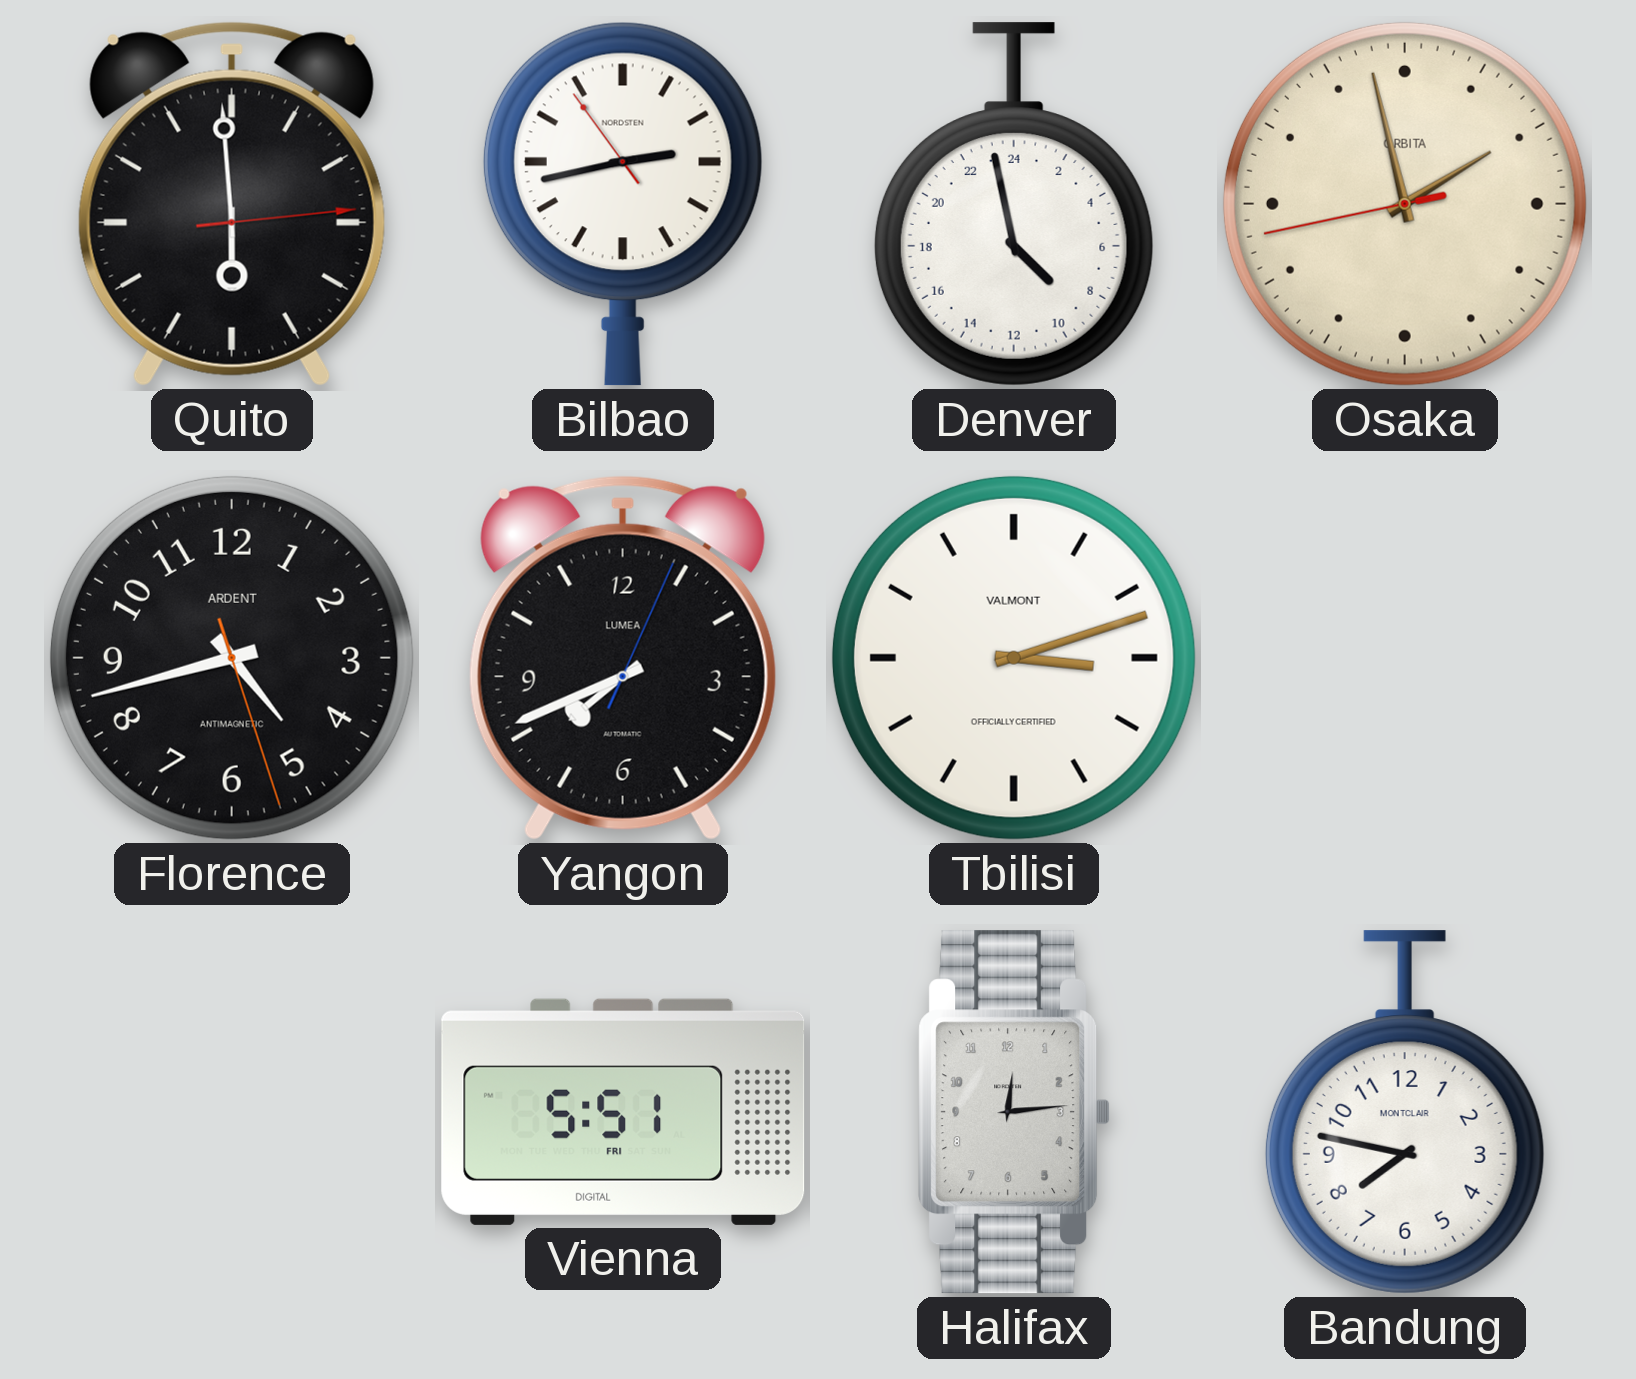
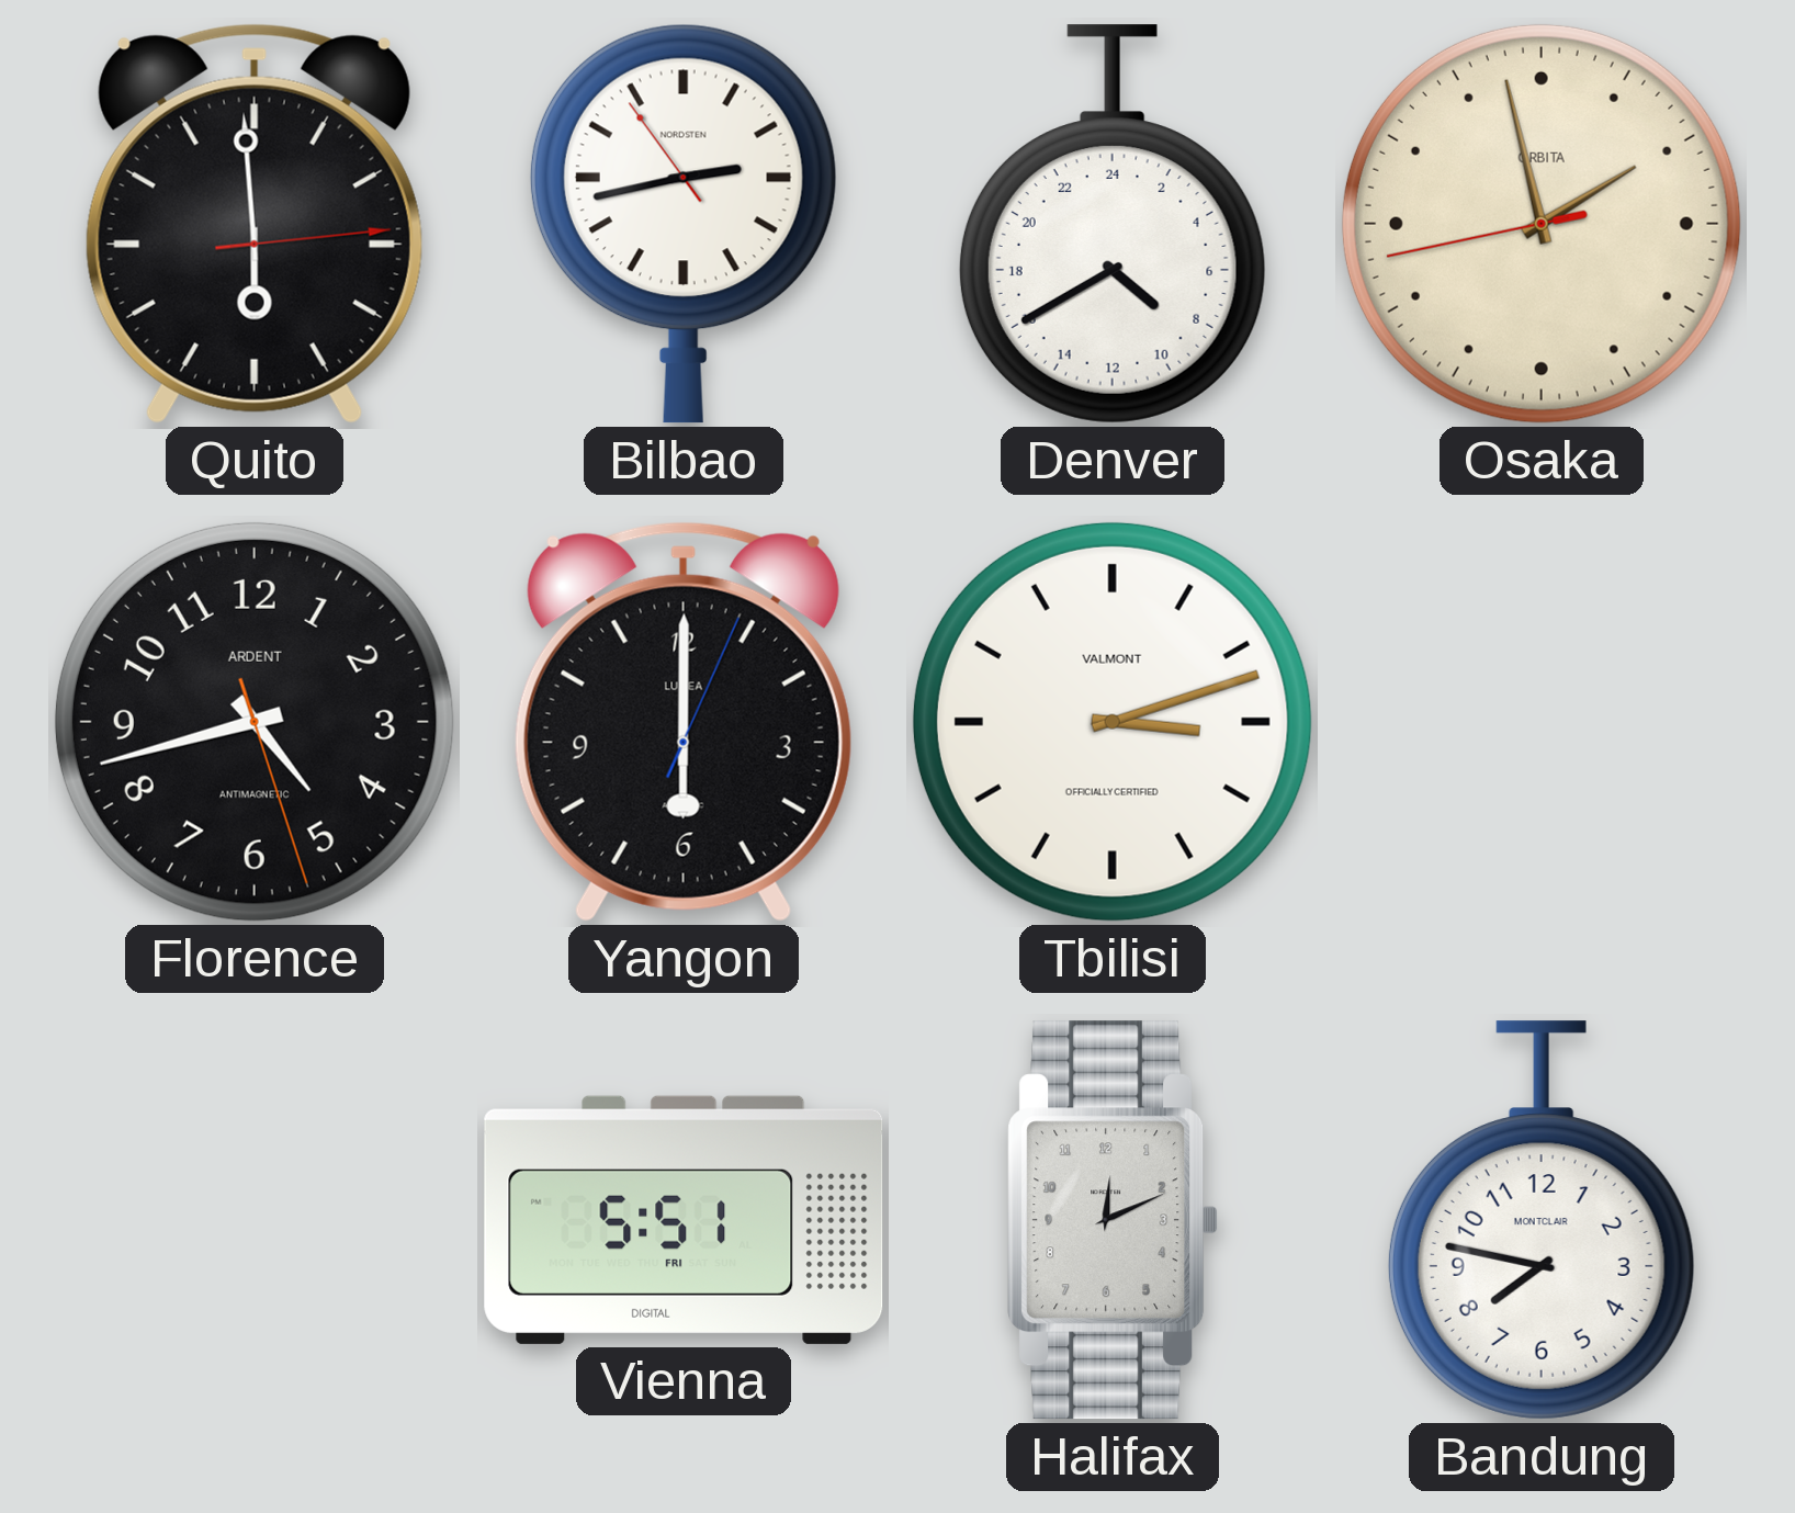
Denver: 8:58 -> 8:40 (1113, 224)
Yangon: 7:41 -> 6:00 (684, 722)
Halifax: 12:14 -> 12:11 (1113, 1220)
